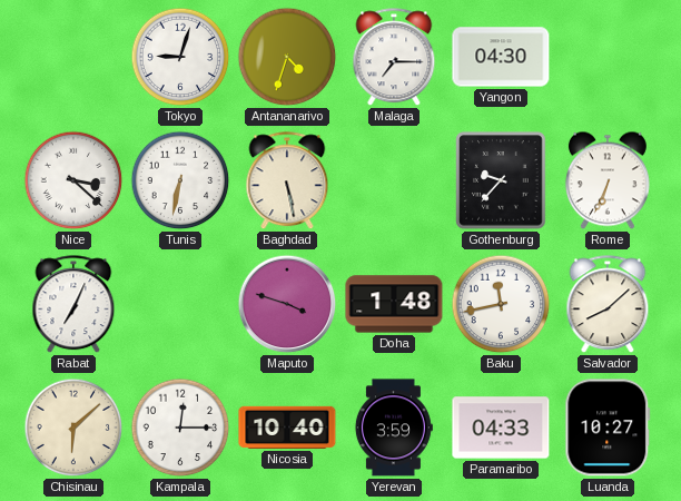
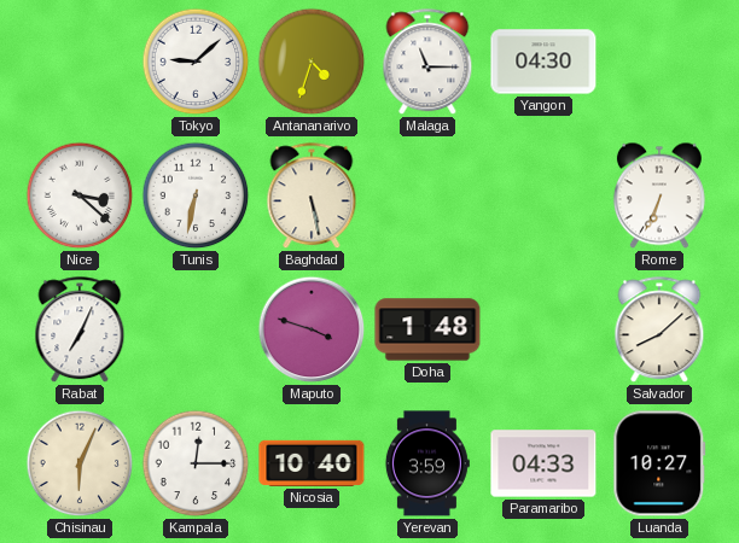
Tokyo: 9:03 -> 9:08 (196, 62)
Malaga: 7:15 -> 11:15 (427, 63)
Gothenburg: 9:37 -> none (501, 180)
Baku: 11:43 -> none (501, 304)
Chisinau: 6:08 -> 6:04 (80, 463)
